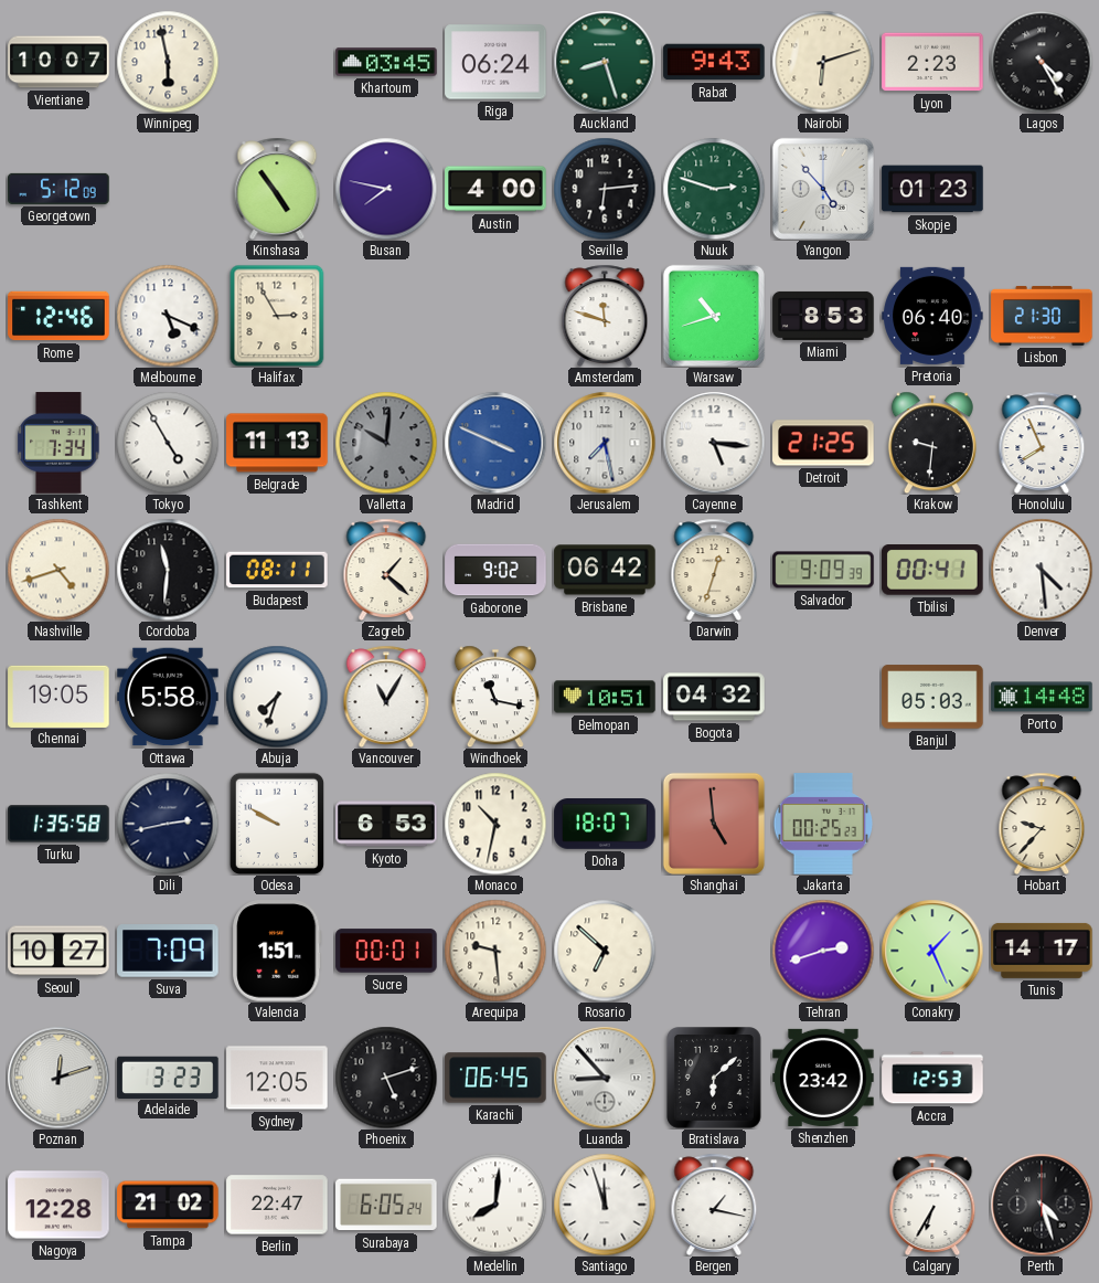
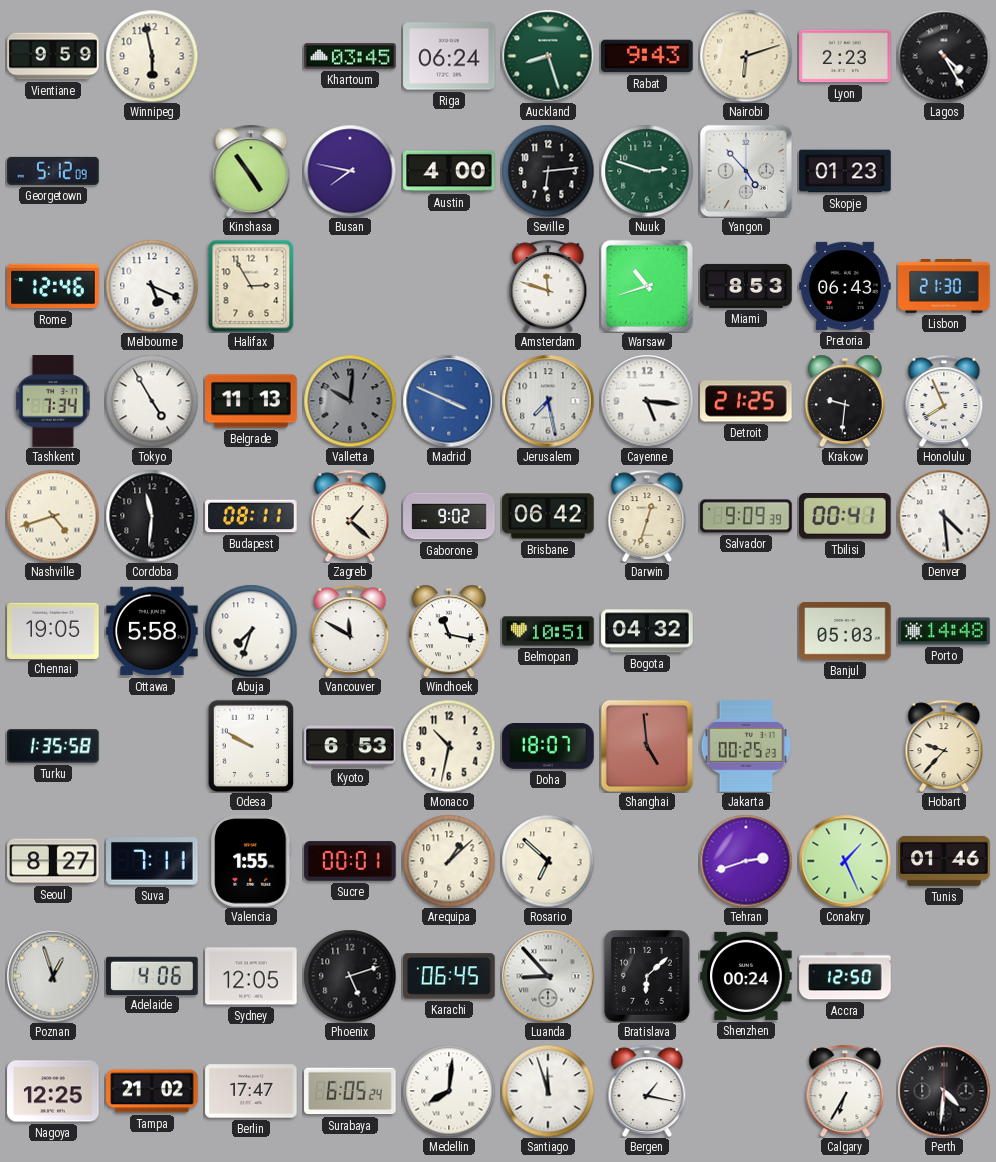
Vientiane: 10:07 -> 9:59 (53, 56)
Pretoria: 06:40 -> 06:43 (845, 286)
Vancouver: 11:05 -> 11:50 (350, 630)
Dili: 2:43 -> none (168, 824)
Seoul: 10:27 -> 8:27 (53, 861)
Suva: 7:09 -> 7:11 (152, 861)
Valencia: 1:51 -> 1:55 (252, 861)
Arequipa: 9:29 -> 1:08 (449, 861)
Tunis: 14:17 -> 01:46 (944, 861)
Poznan: 12:12 -> 12:57 (53, 976)
Adelaide: 3:23 -> 4:06 (152, 975)
Shenzhen: 23:42 -> 00:24 (746, 976)
Accra: 12:53 -> 12:50 (845, 976)
Nagoya: 12:28 -> 12:25 (53, 1091)
Berlin: 22:47 -> 17:47 (251, 1091)
Perth: 4:27 -> 4:31 (944, 1091)
